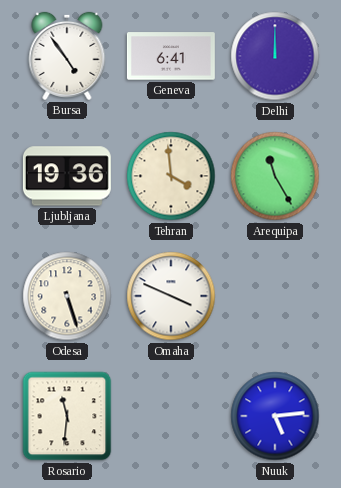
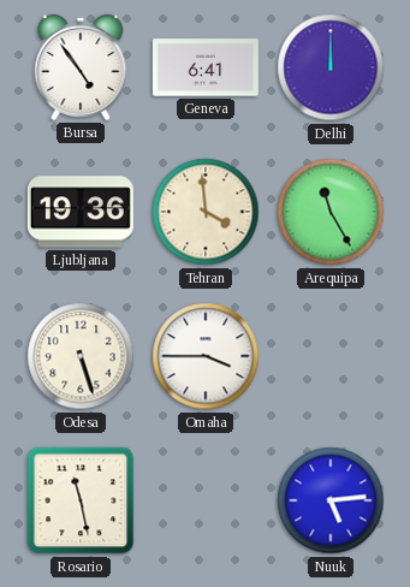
Omaha: 3:49 -> 3:45 (206, 356)
Rosario: 11:31 -> 11:28 (81, 500)
